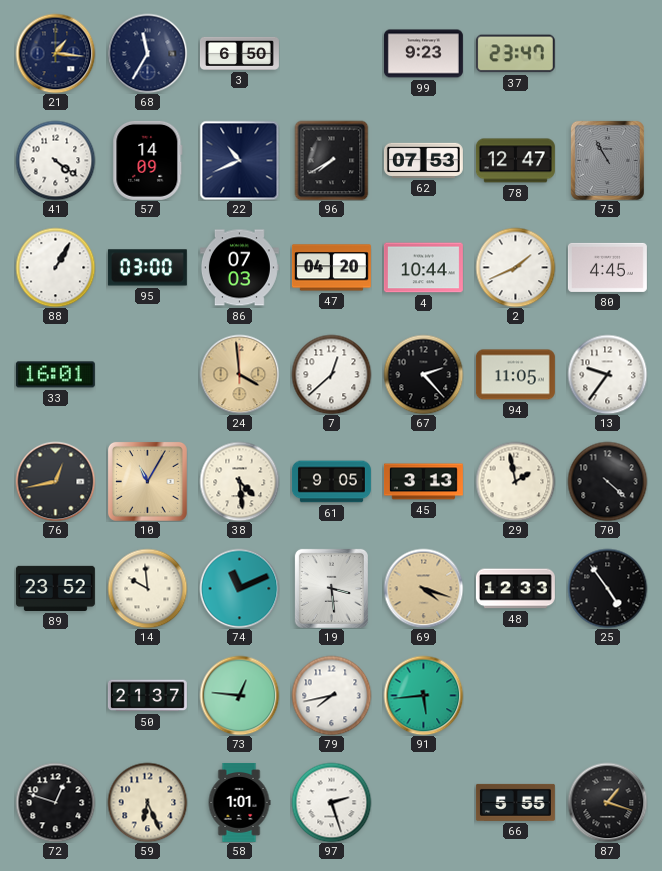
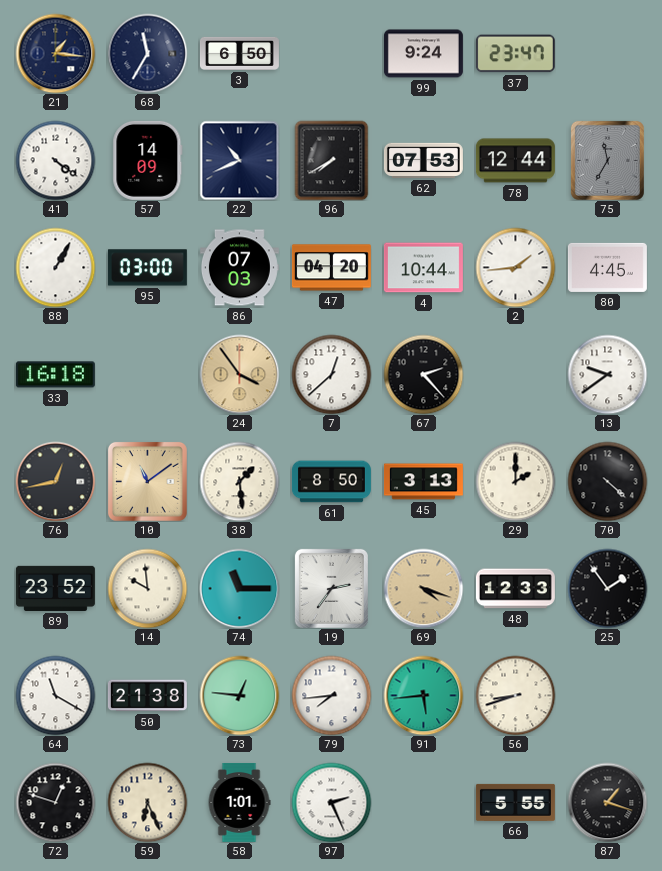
99: 9:23 -> 9:24 (423, 54)
78: 12:47 -> 12:44 (515, 161)
75: 10:55 -> 11:35 (607, 160)
2: 1:41 -> 1:44 (515, 267)
33: 16:01 -> 16:18 (55, 375)
24: 3:59 -> 3:54 (239, 374)
94: 11:05 -> none (515, 375)
13: 9:36 -> 9:39 (607, 374)
10: 11:05 -> 11:09 (147, 481)
38: 4:29 -> 1:29 (239, 481)
61: 9:05 -> 8:50 (331, 482)
29: 1:58 -> 2:00 (515, 481)
74: 11:11 -> 11:15 (239, 588)
19: 3:29 -> 2:36 (331, 588)
25: 4:54 -> 1:54 (607, 588)
64: none -> 11:20 (55, 695)
50: 21:37 -> 21:38 (147, 696)
79: 7:43 -> 7:44 (331, 695)
56: none -> 8:42 (515, 695)
97: 2:27 -> 2:26 (331, 802)
